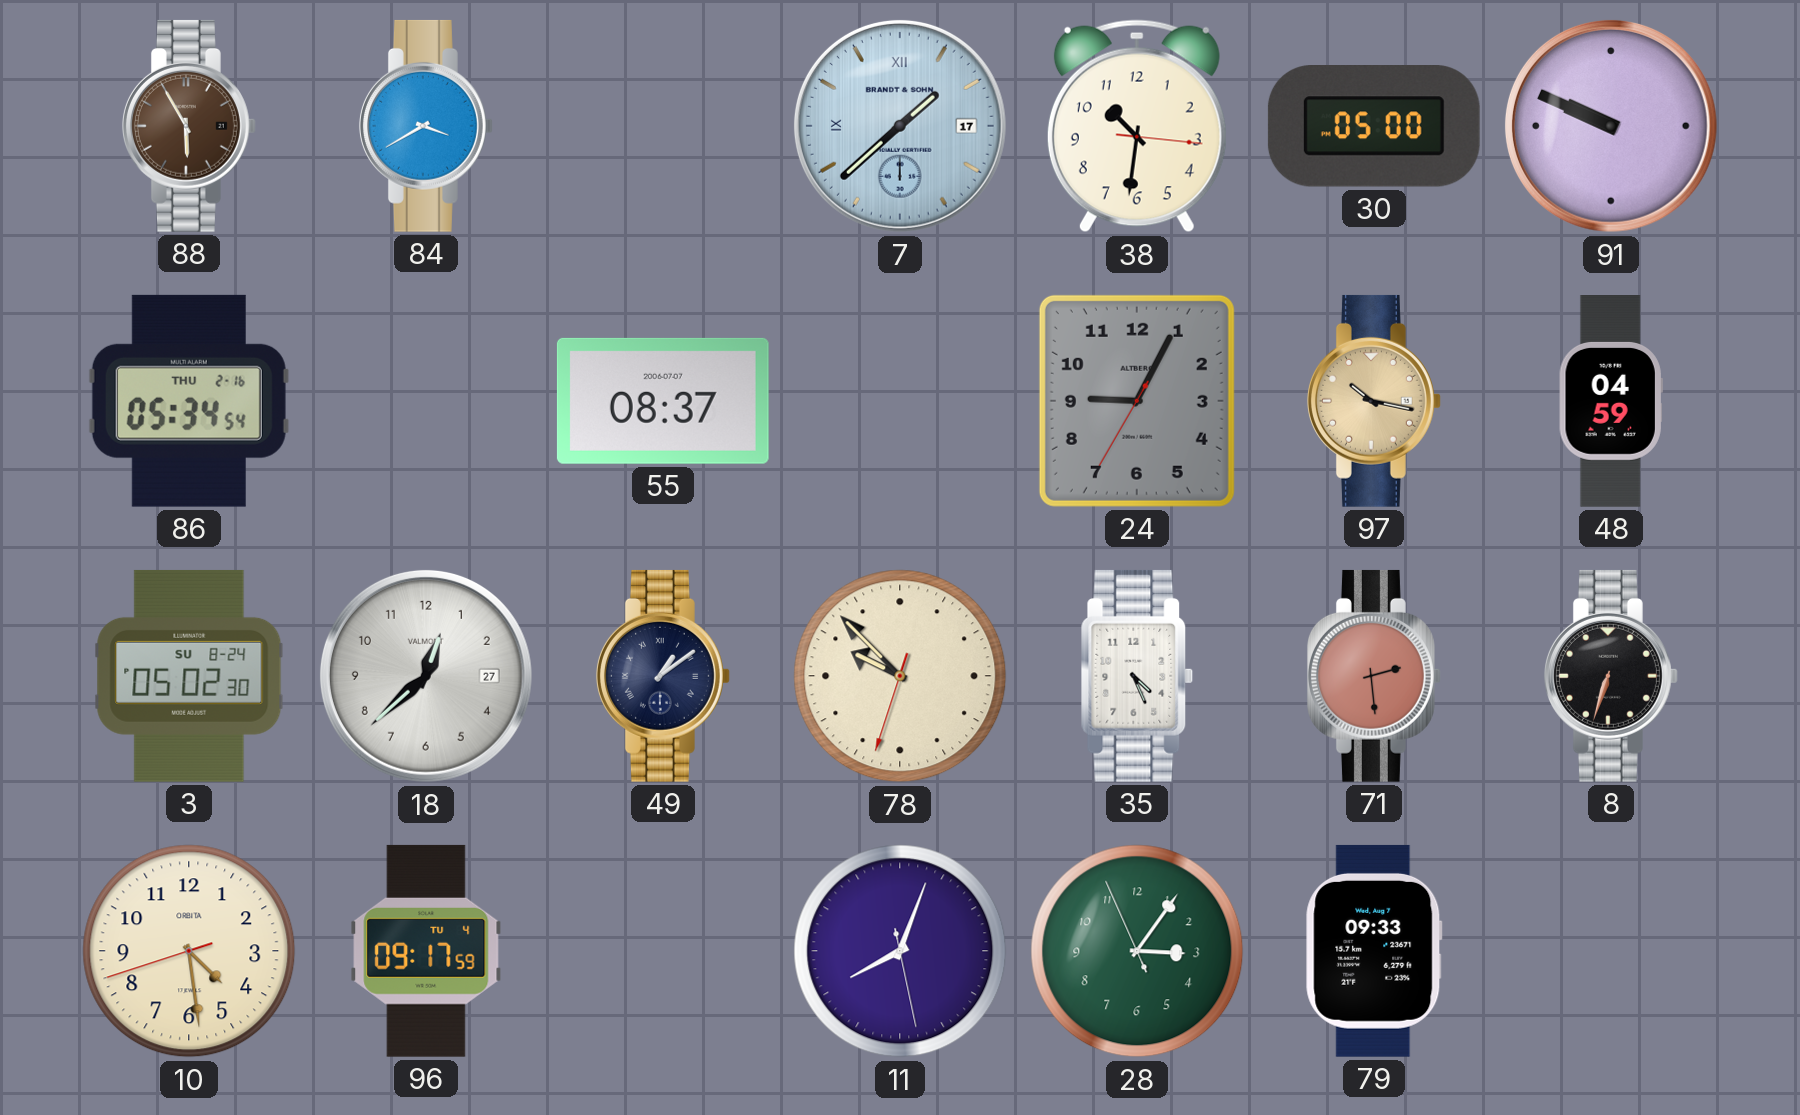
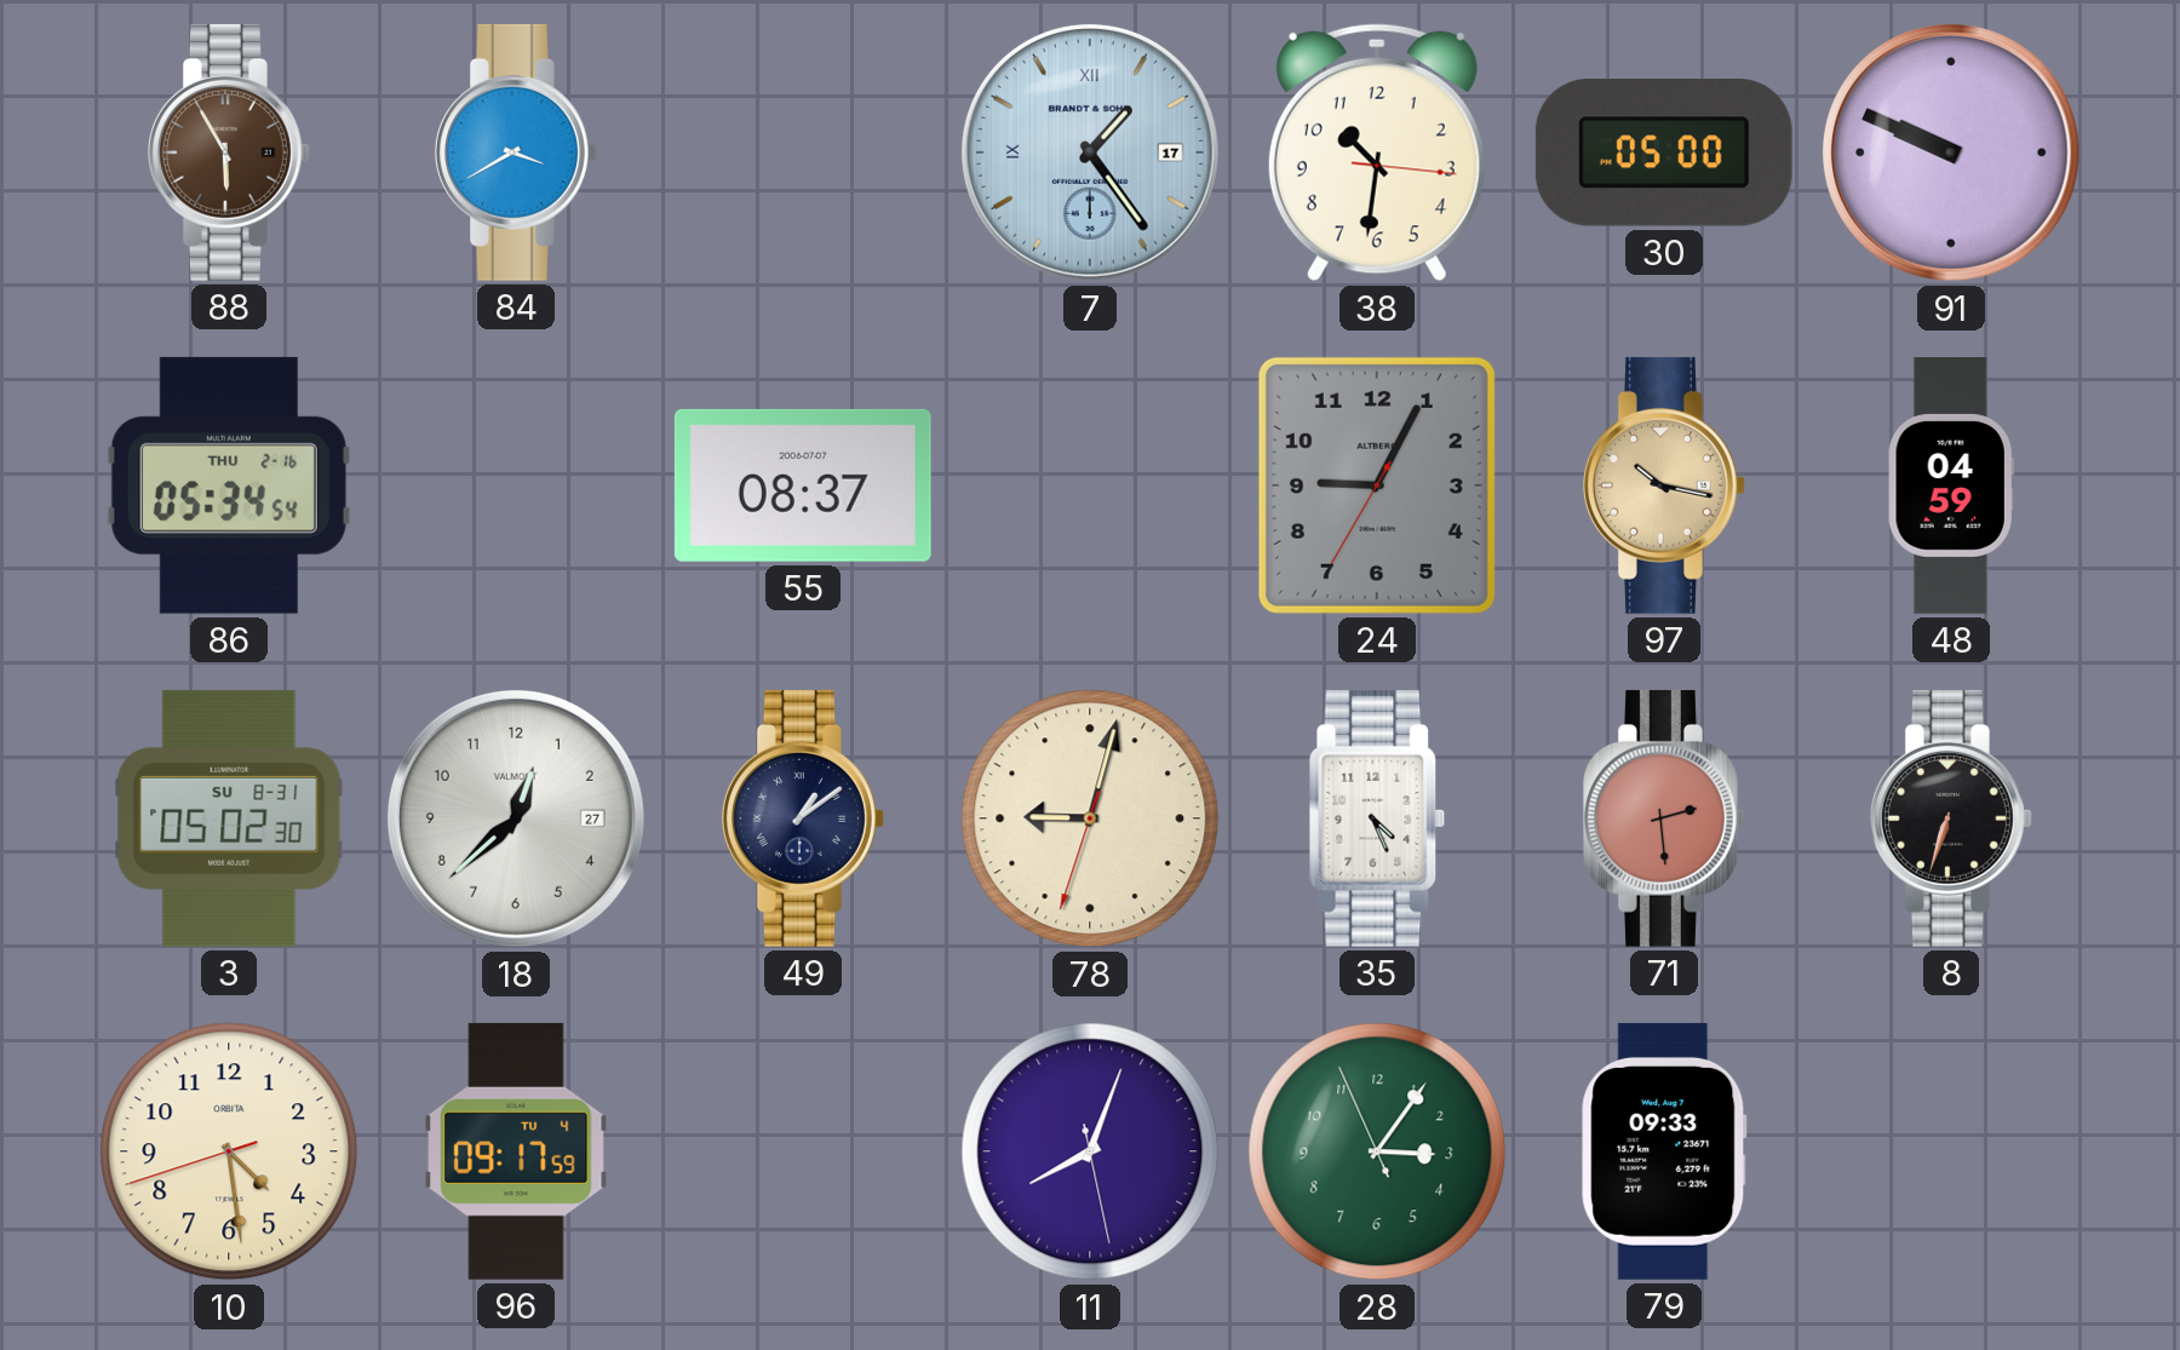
7: 1:38 -> 1:24 (1090, 153)
3 date: SU 8-24 -> SU 8-31 (229, 818)
78: 9:52 -> 9:02 (1090, 818)
